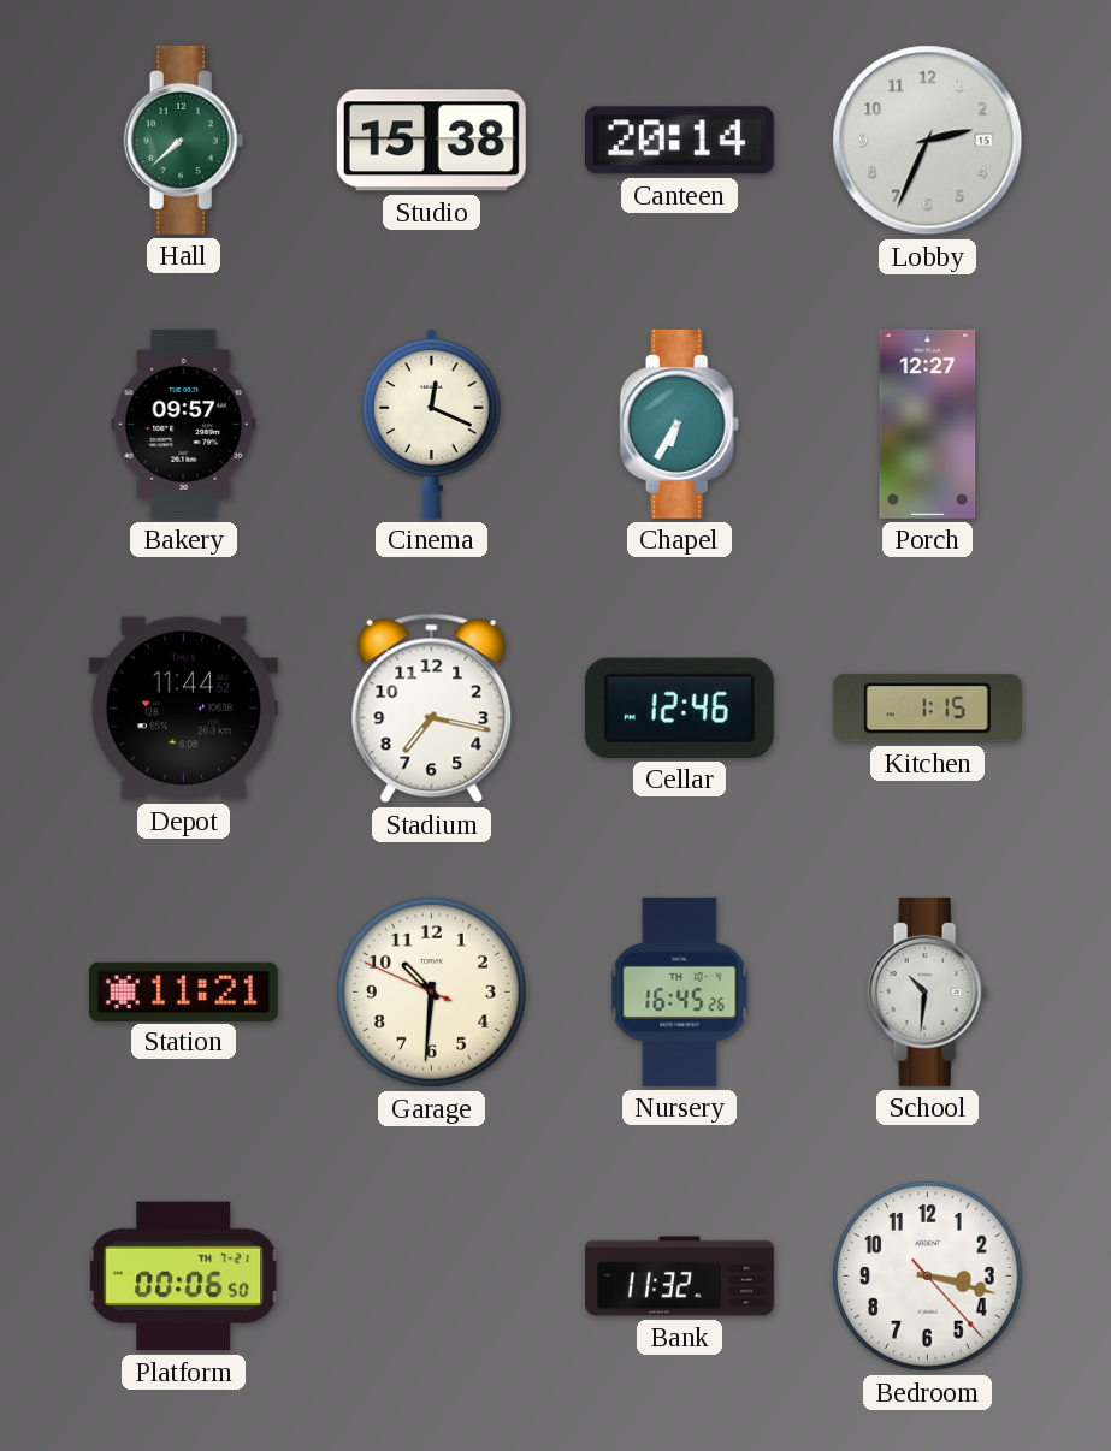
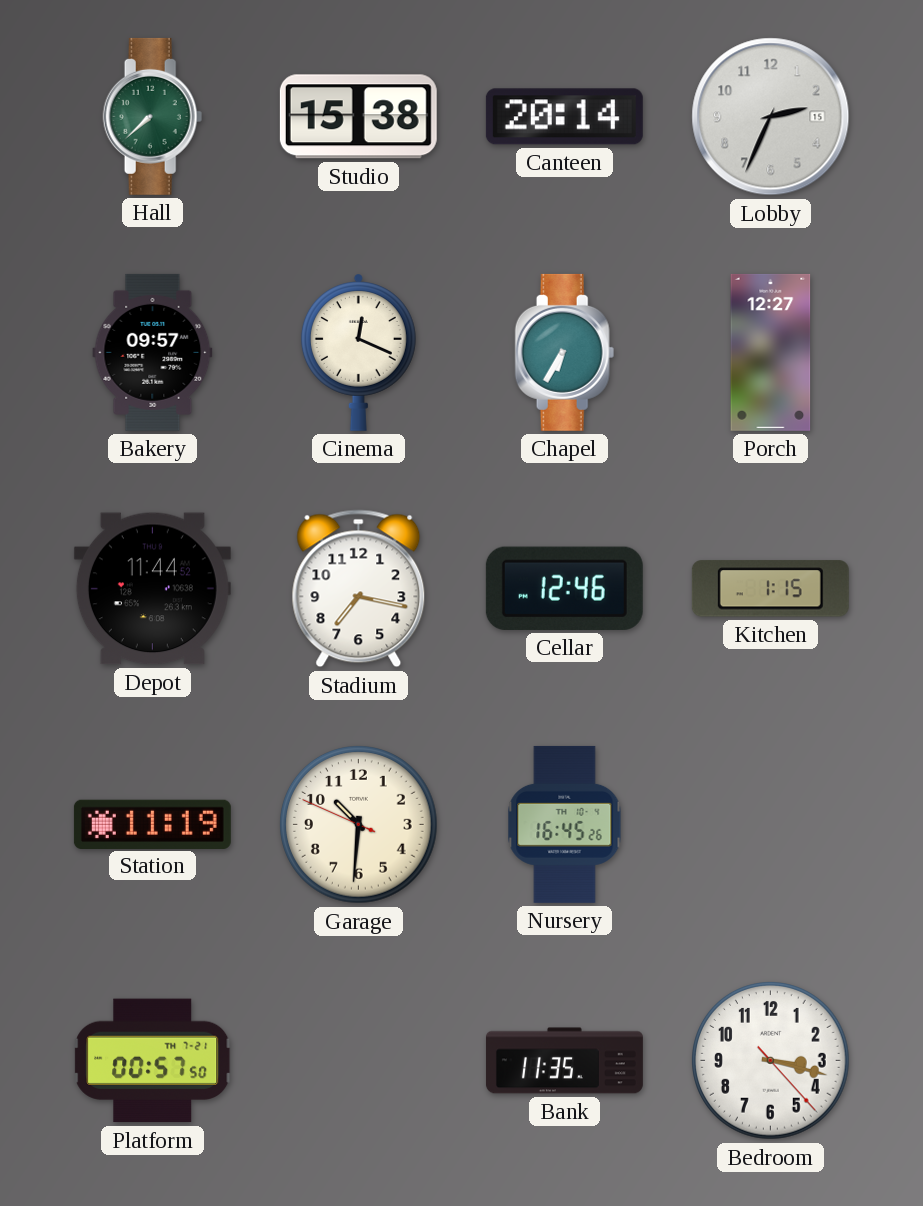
Station: 11:21 -> 11:19 (152, 824)
School: 10:31 -> none (928, 991)
Platform: 00:06 -> 00:57 (153, 1061)
Bank: 11:32 -> 11:35 (564, 1061)
